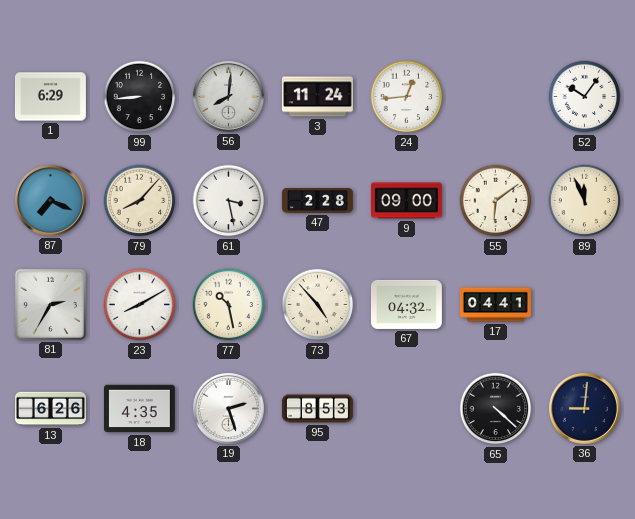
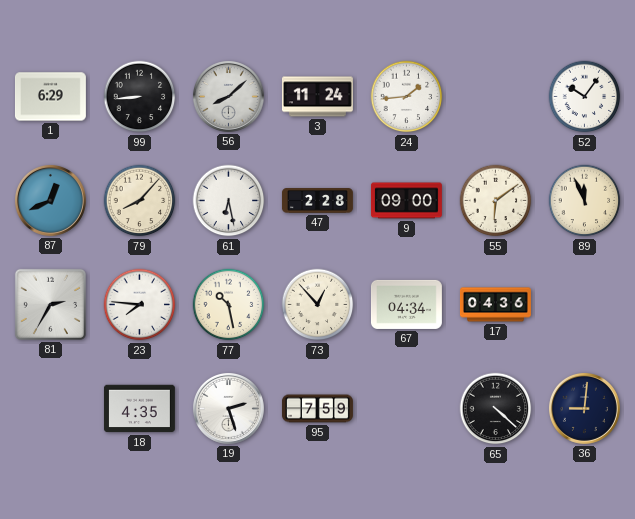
56: 8:01 -> 8:08 (228, 96)
24: 12:44 -> 1:44 (407, 97)
87: 7:19 -> 12:41 (50, 200)
61: 3:28 -> 6:28 (229, 201)
23: 8:10 -> 7:46 (140, 305)
73: 4:53 -> 12:53 (318, 305)
67: 04:32 -> 04:34 (406, 304)
17: 04:41 -> 04:36 (495, 305)
13: 6:26 -> none (51, 409)
95: 8:53 -> 7:59 (317, 409)
